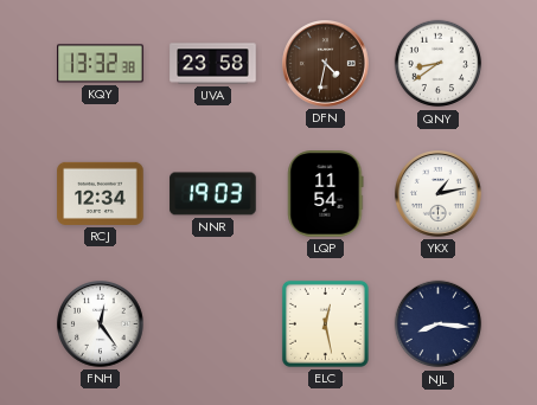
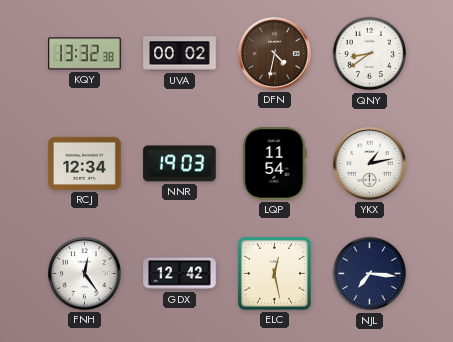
UVA: 23:58 -> 00:02 (180, 54)
GDX: none -> 12:42 (180, 274)
NJL: 8:16 -> 7:16 (370, 274)
